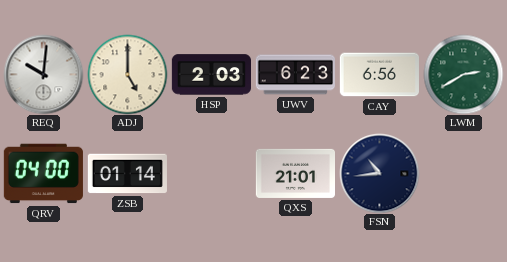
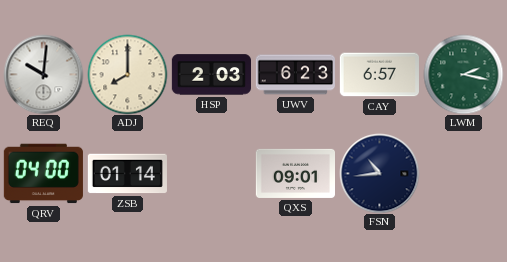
ADJ: 5:00 -> 8:00 (127, 74)
CAY: 6:56 -> 6:57 (379, 75)
LWM: 2:40 -> 2:17 (463, 74)
QXS: 21:01 -> 09:01 (295, 173)
